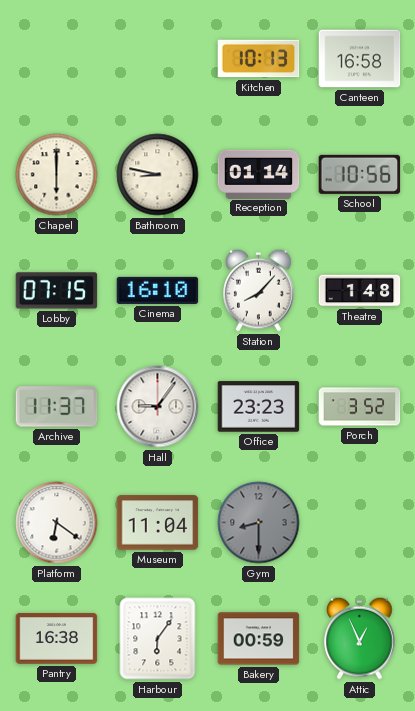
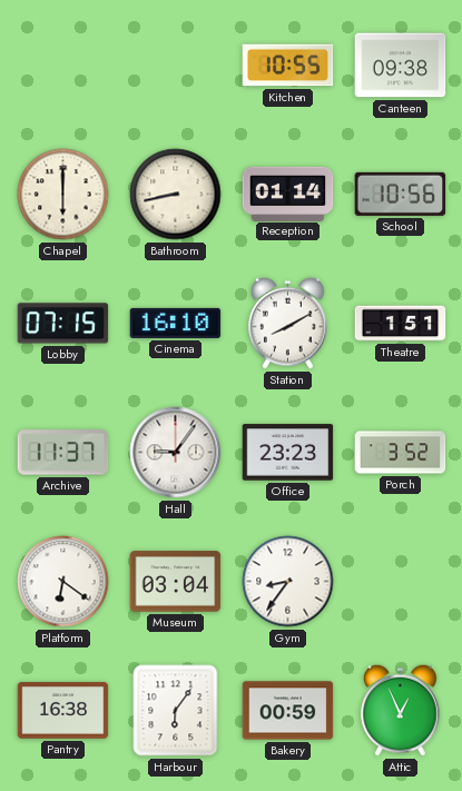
Kitchen: 10:13 -> 10:55 (288, 66)
Canteen: 16:58 -> 09:38 (401, 66)
Bathroom: 8:47 -> 8:43 (176, 195)
Station: 8:07 -> 8:10 (288, 323)
Theatre: 1:48 -> 1:51 (401, 324)
Museum: 11:04 -> 03:04 (176, 582)
Gym: 8:30 -> 8:36 (288, 582)
Gym dial: grey -> white (288, 582)
